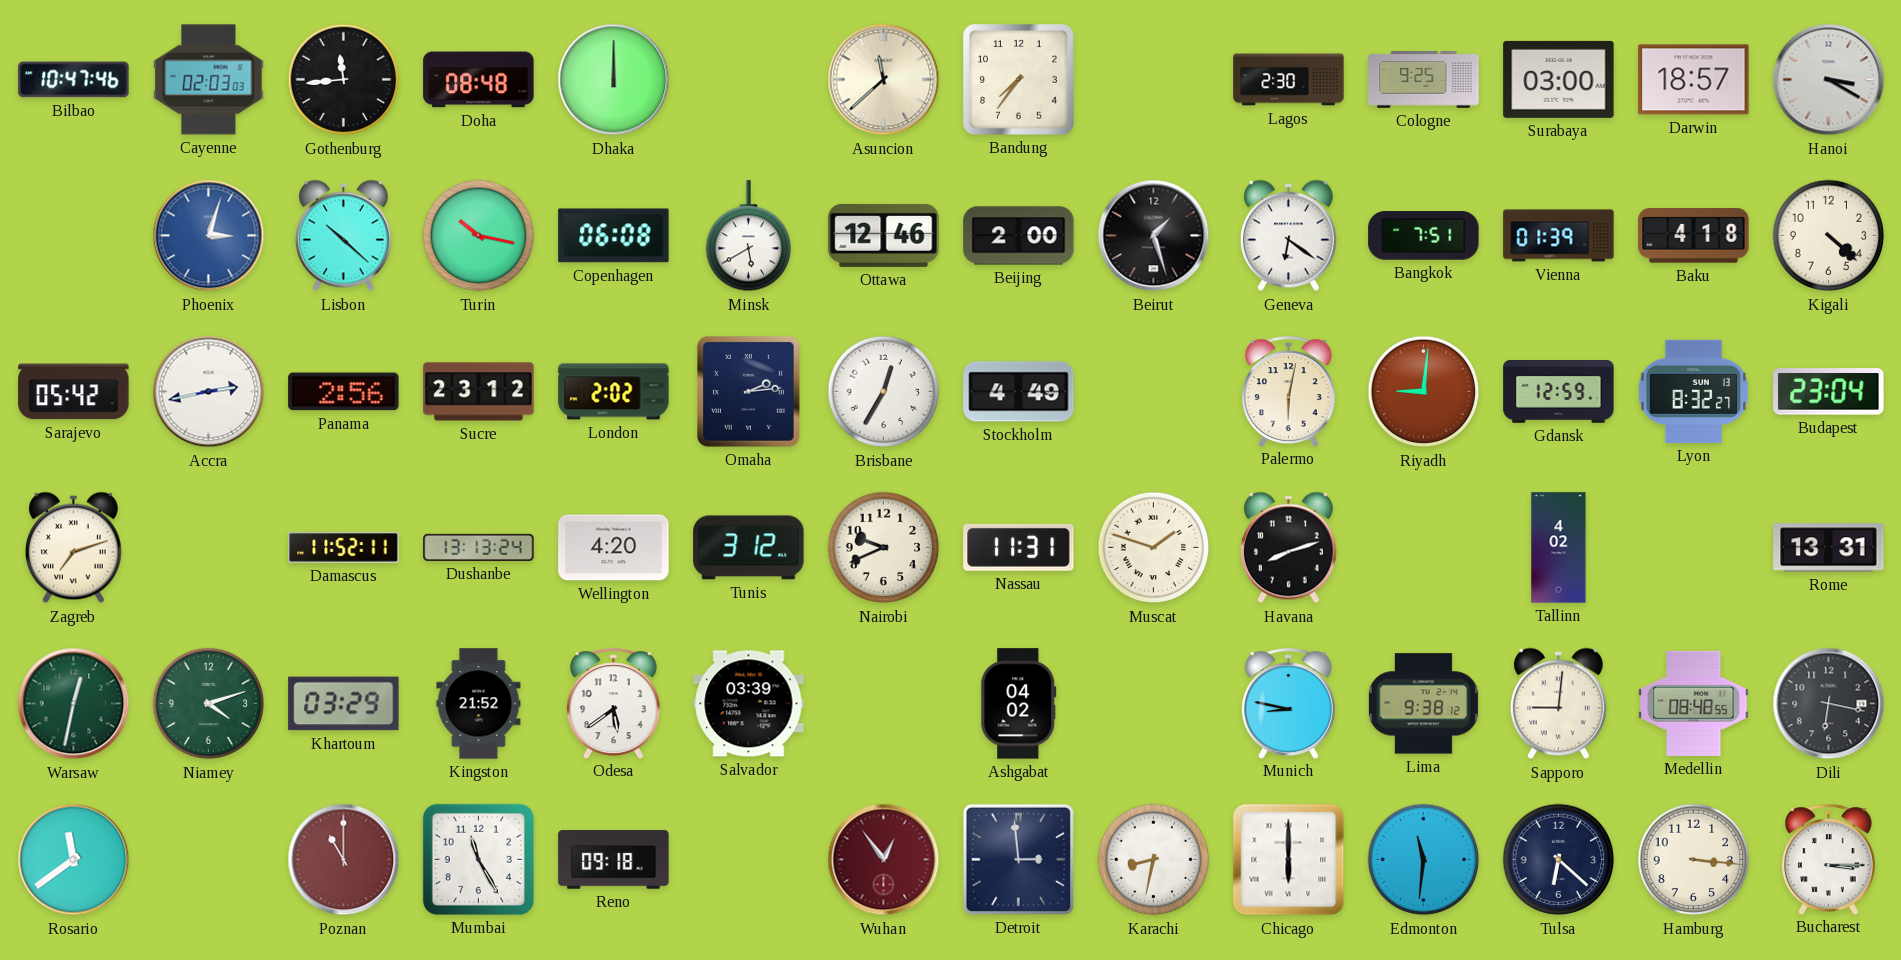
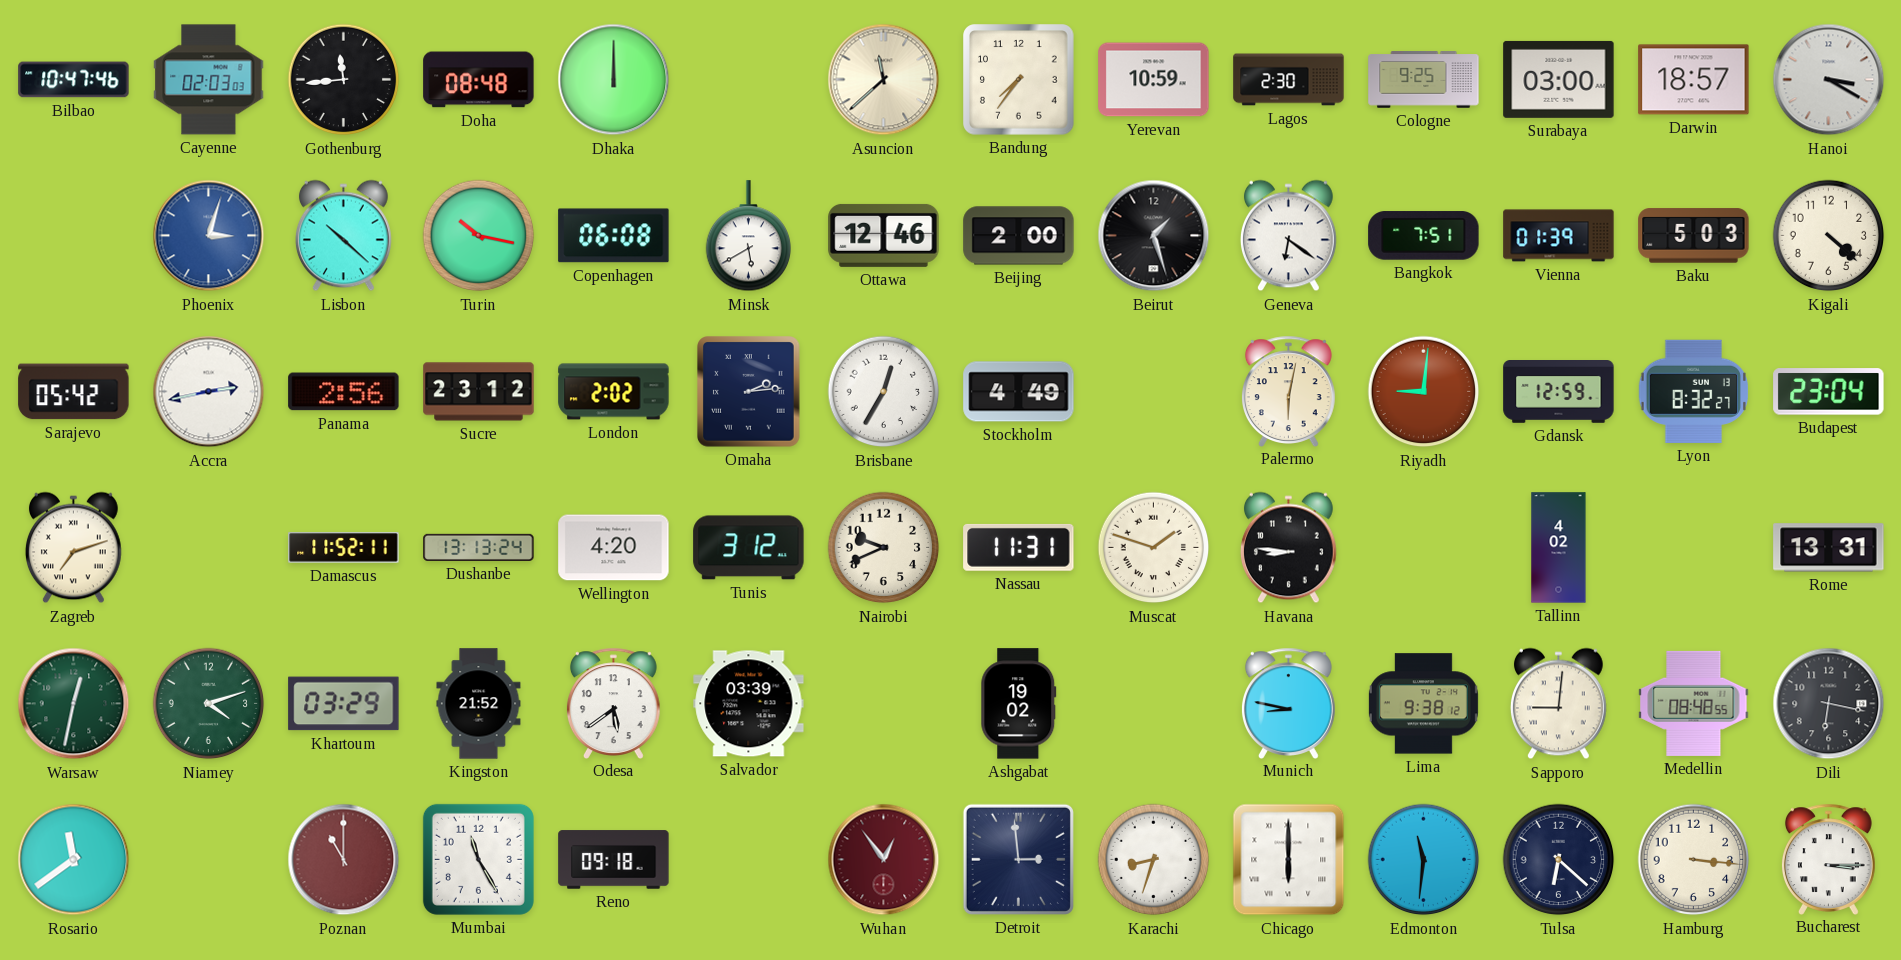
Yerevan: none -> 10:59 (1154, 80)
Baku: 4:18 -> 5:03 (1694, 236)
Havana: 8:12 -> 8:46 (1288, 548)
Ashgabat: 04:02 -> 19:02 (1019, 704)
Karachi: 8:32 -> 8:33 (1154, 860)
